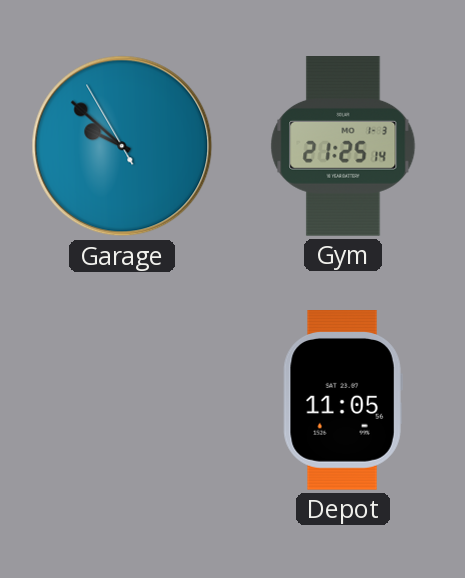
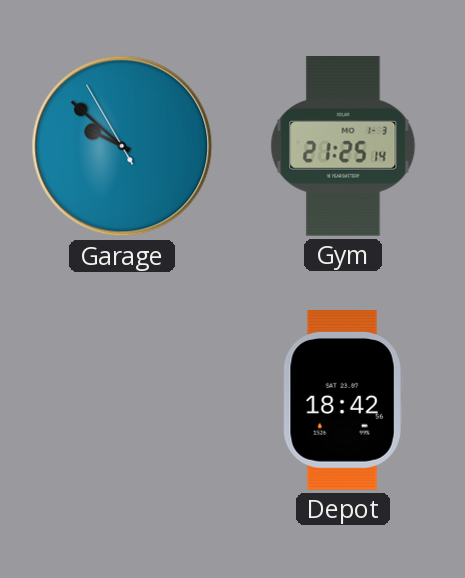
Depot: 11:05 -> 18:42 (343, 401)
